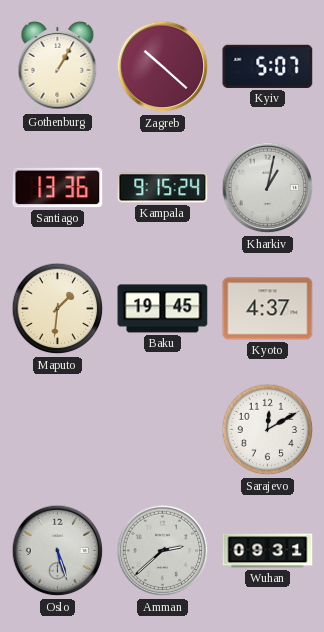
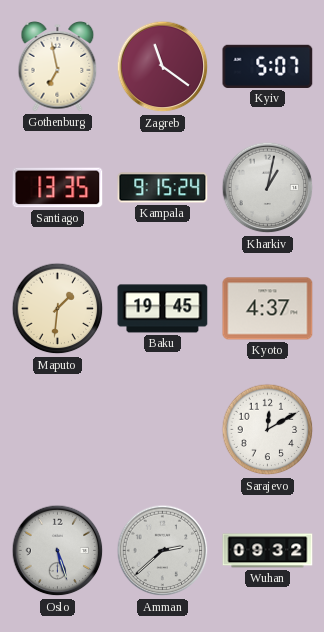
Gothenburg: 1:05 -> 6:58 (58, 67)
Zagreb: 10:22 -> 11:21 (163, 67)
Santiago: 13:36 -> 13:35 (58, 188)
Wuhan: 09:31 -> 09:32 (268, 551)
